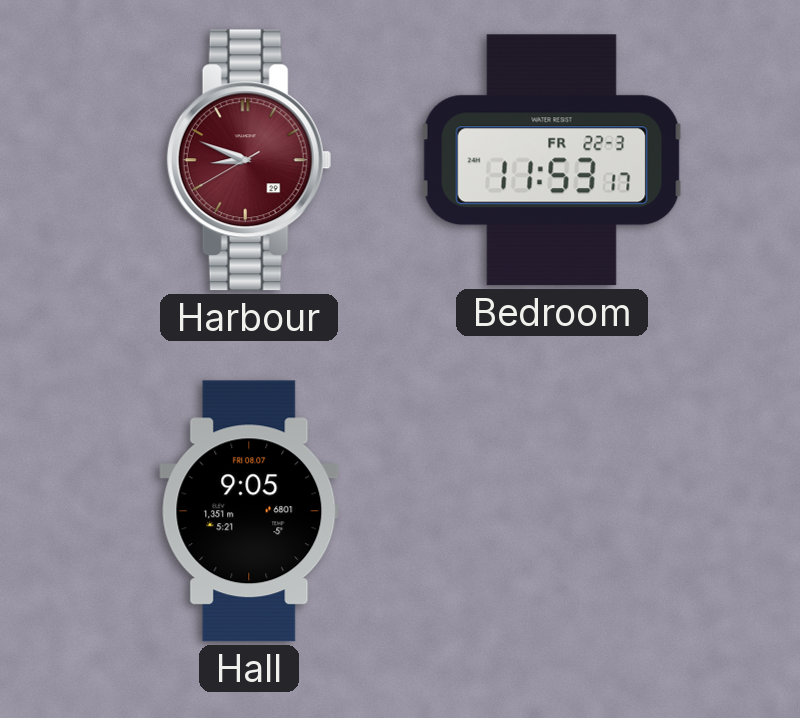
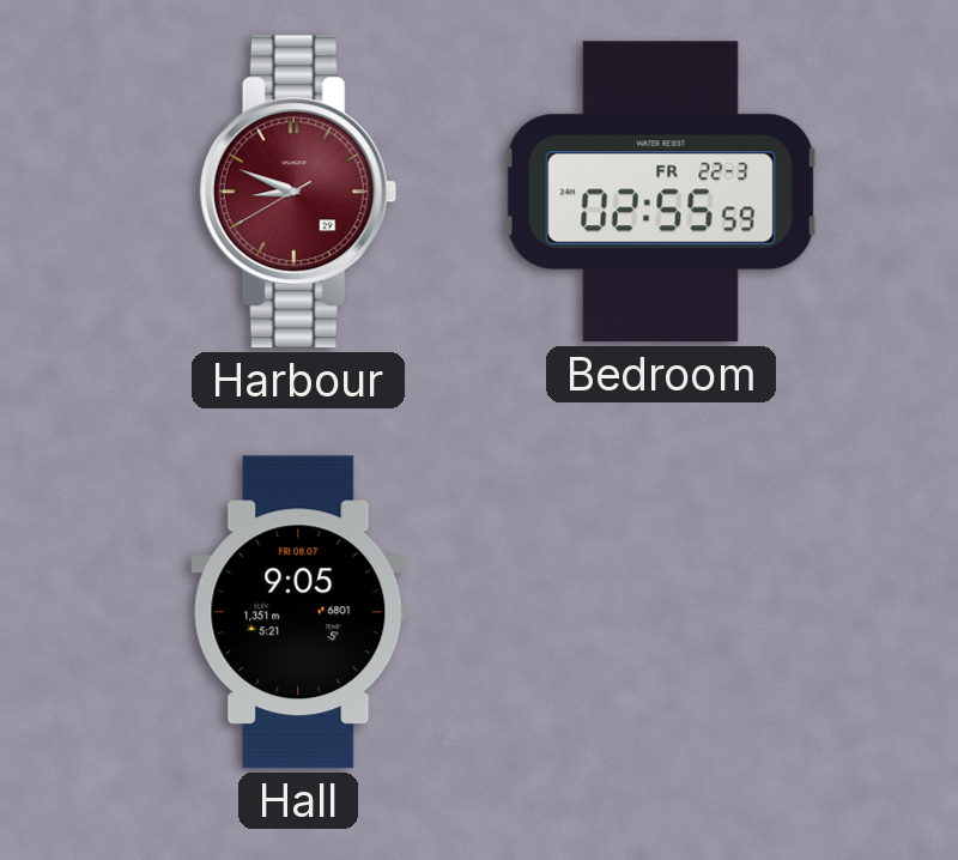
Bedroom: 11:53 -> 02:55 (661, 192)
